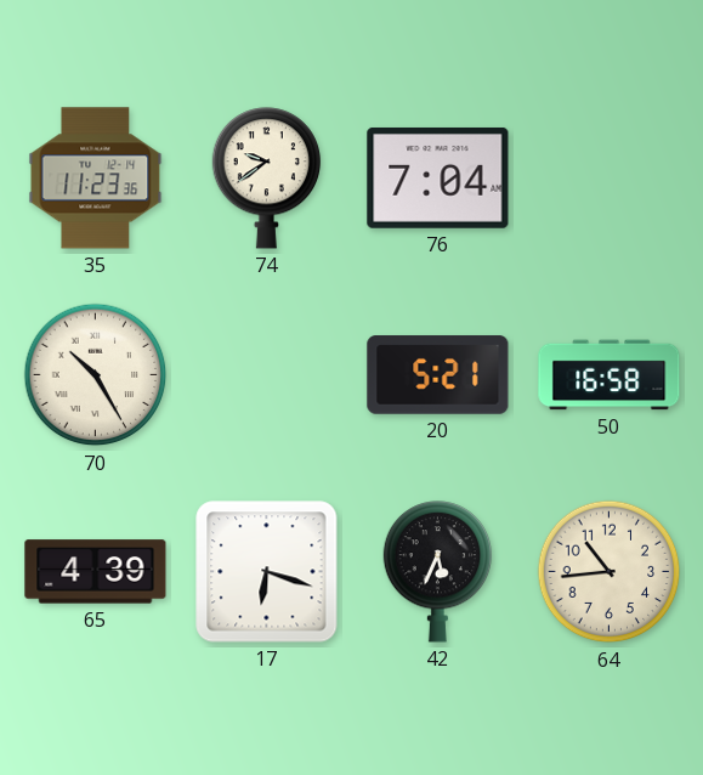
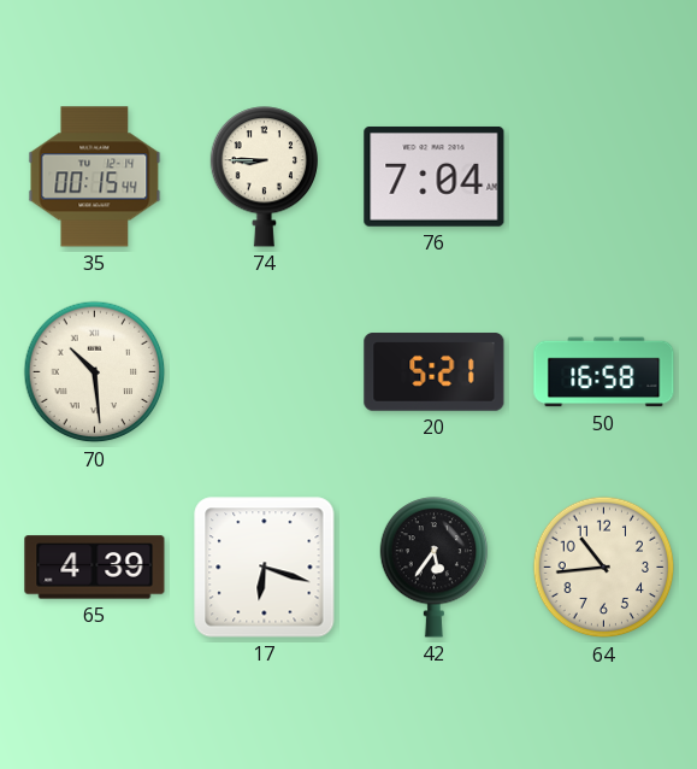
35: 11:23 -> 00:15 (95, 177)
74: 9:39 -> 8:45 (265, 177)
70: 10:25 -> 10:29 (95, 372)
42: 5:34 -> 5:36 (435, 568)
